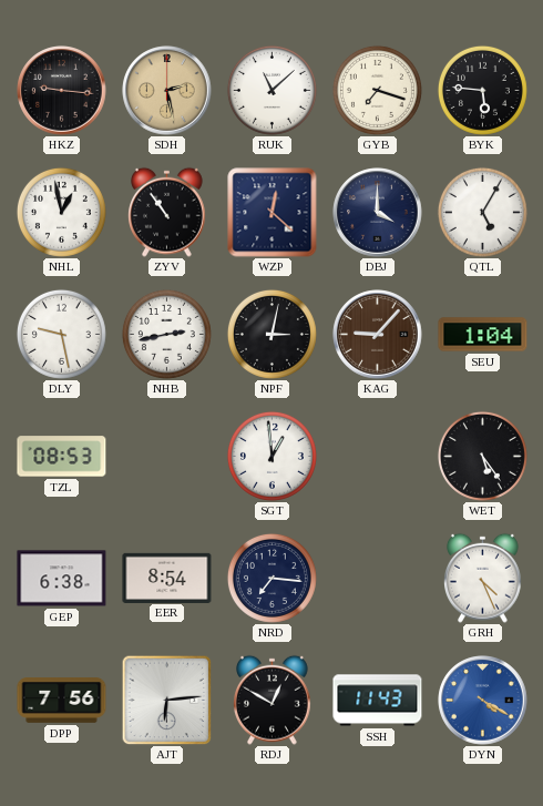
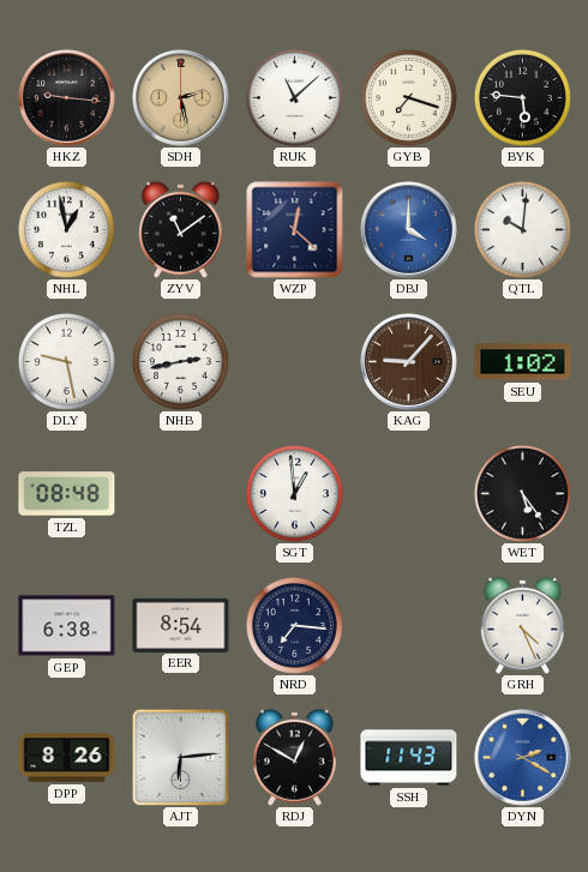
ZYV: 10:54 -> 11:09 (181, 229)
DBJ dial: navy -> blue (409, 230)
QTL: 5:05 -> 10:01 (522, 229)
NPF: 3:02 -> none (271, 334)
SEU: 1:04 -> 1:02 (523, 362)
TZL: 08:53 -> 08:48 (67, 494)
DPP: 7:56 -> 8:26 (67, 758)
DYN: 4:20 -> 2:20 (523, 758)
